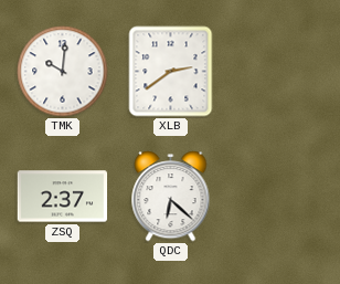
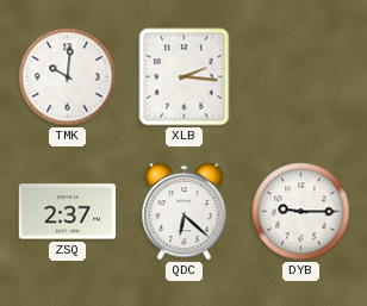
XLB: 2:39 -> 2:16 (185, 77)
DYB: none -> 9:15 (301, 212)
